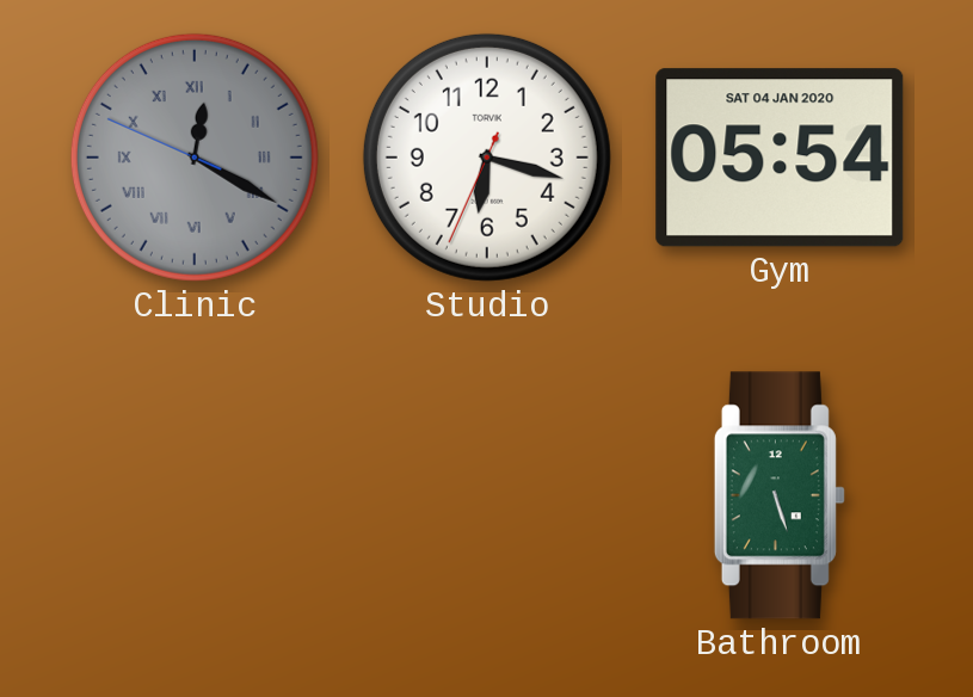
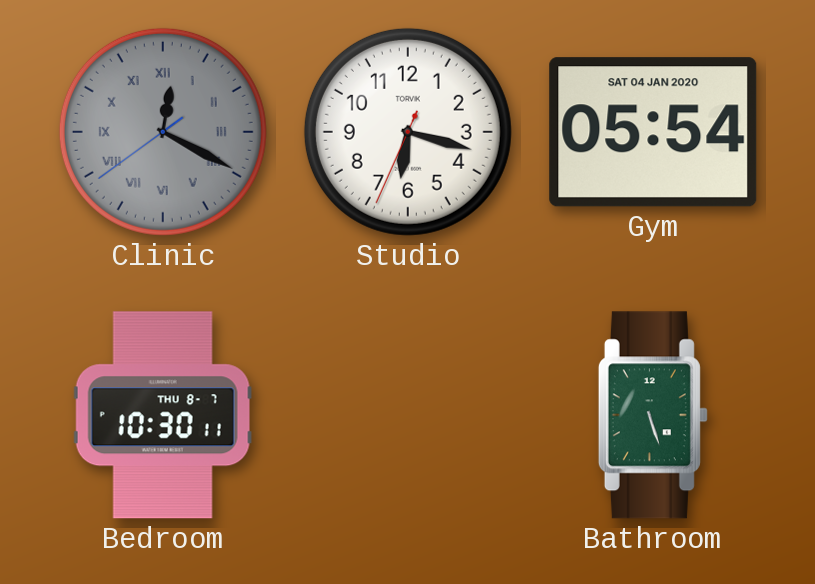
Clinic: 12:19:49 -> 12:19:39 (163, 132)
Bedroom: none -> 10:30 (163, 415)
